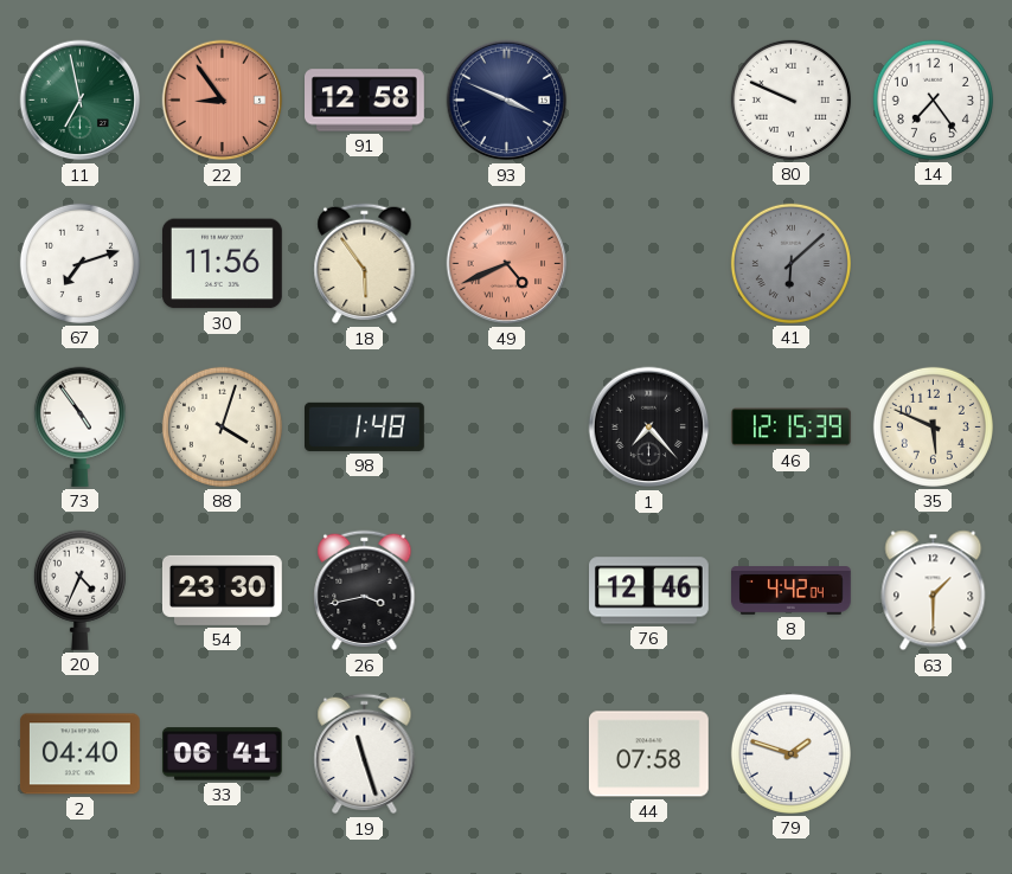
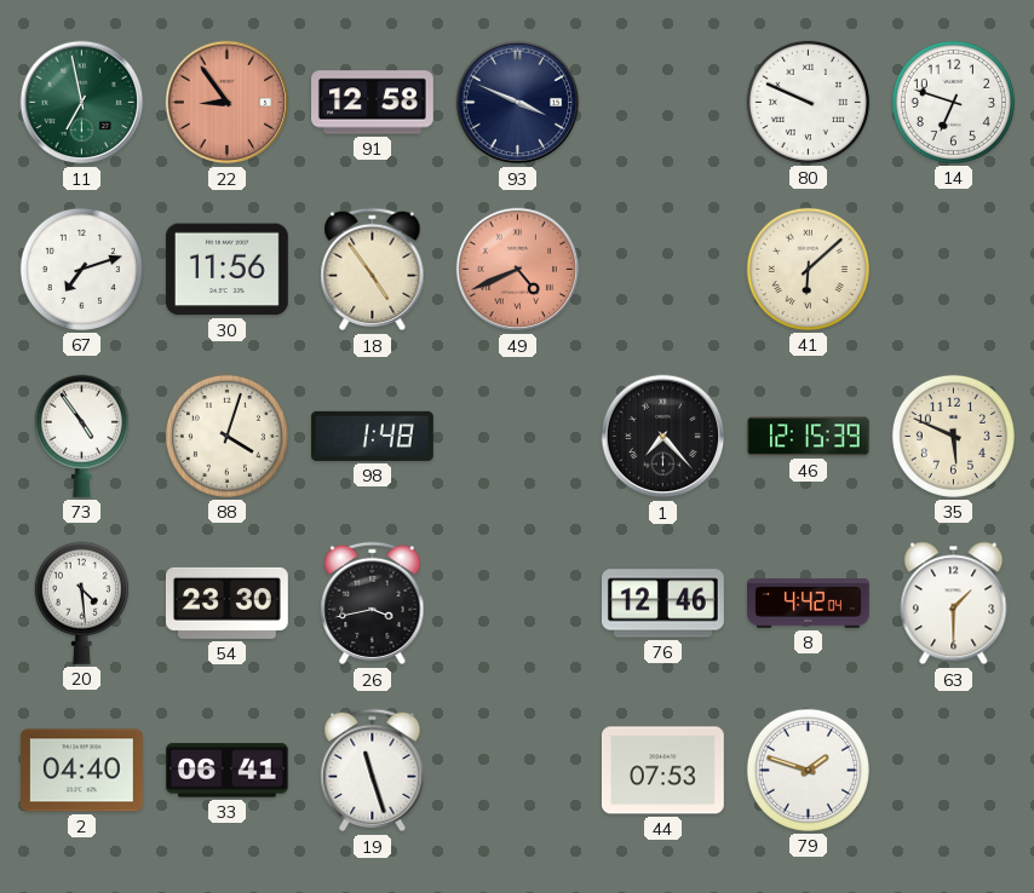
14: 7:24 -> 6:48 (953, 102)
18: 5:54 -> 4:54 (373, 270)
41 dial: grey -> cream (808, 269)
20: 4:34 -> 4:29 (81, 603)
44: 07:58 -> 07:53 (662, 771)
